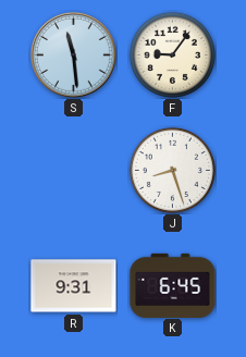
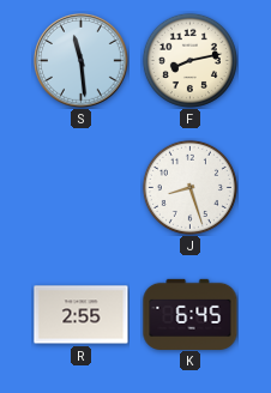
F: 9:06 -> 8:13 (189, 60)
R: 9:31 -> 2:55 (82, 315)
